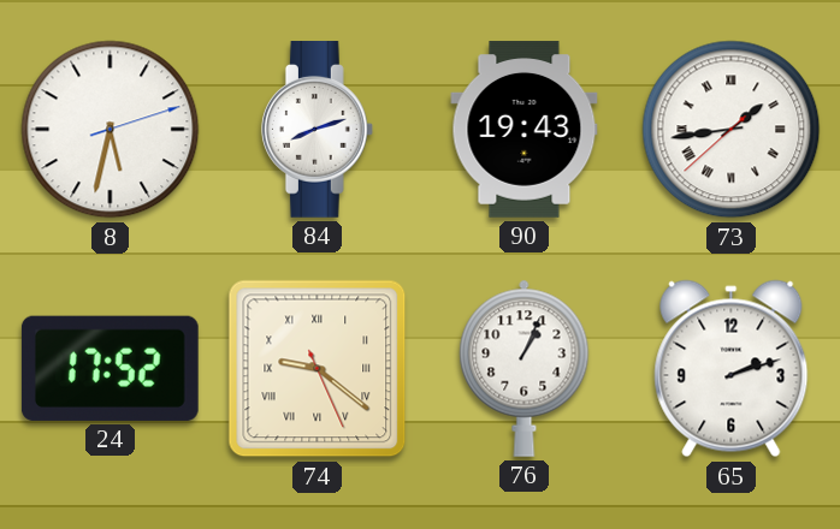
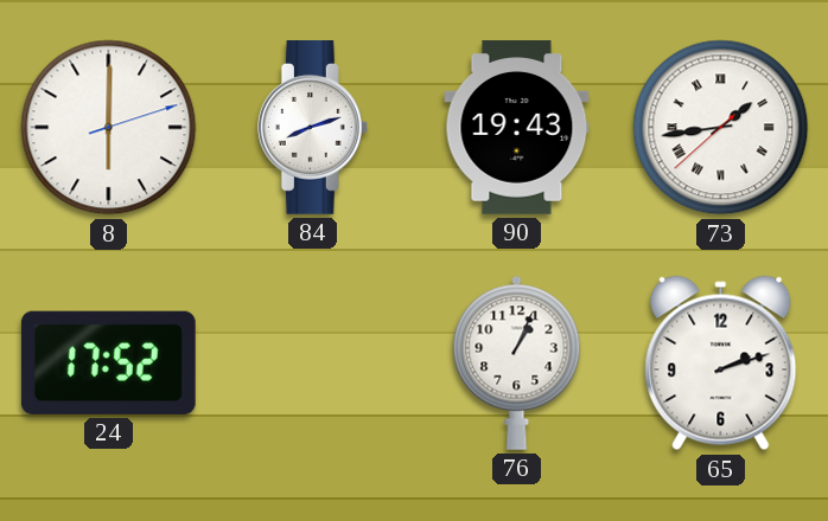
8: 5:32 -> 6:00 (109, 128)
74: 9:21 -> none (318, 369)
